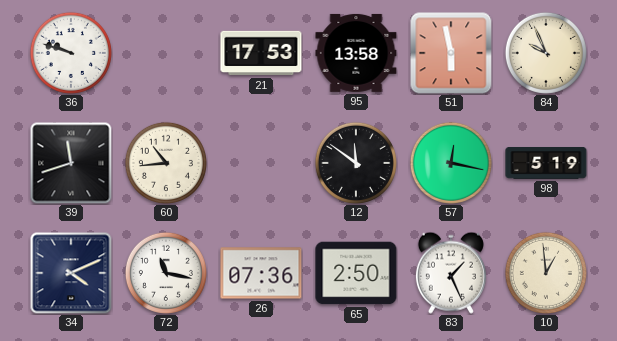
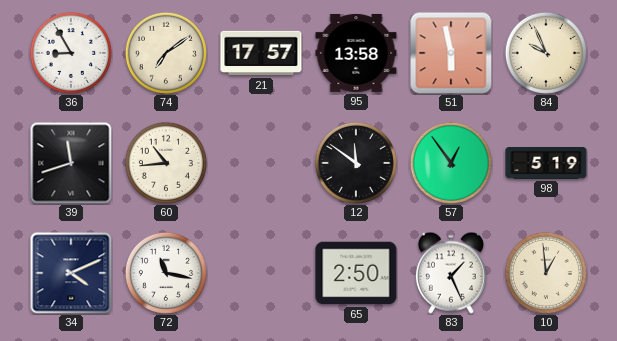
36: 9:48 -> 8:55 (71, 53)
74: none -> 7:09 (166, 53)
21: 17:53 -> 17:57 (261, 53)
57: 12:17 -> 12:54 (451, 163)
26: 07:36 -> none (261, 273)
